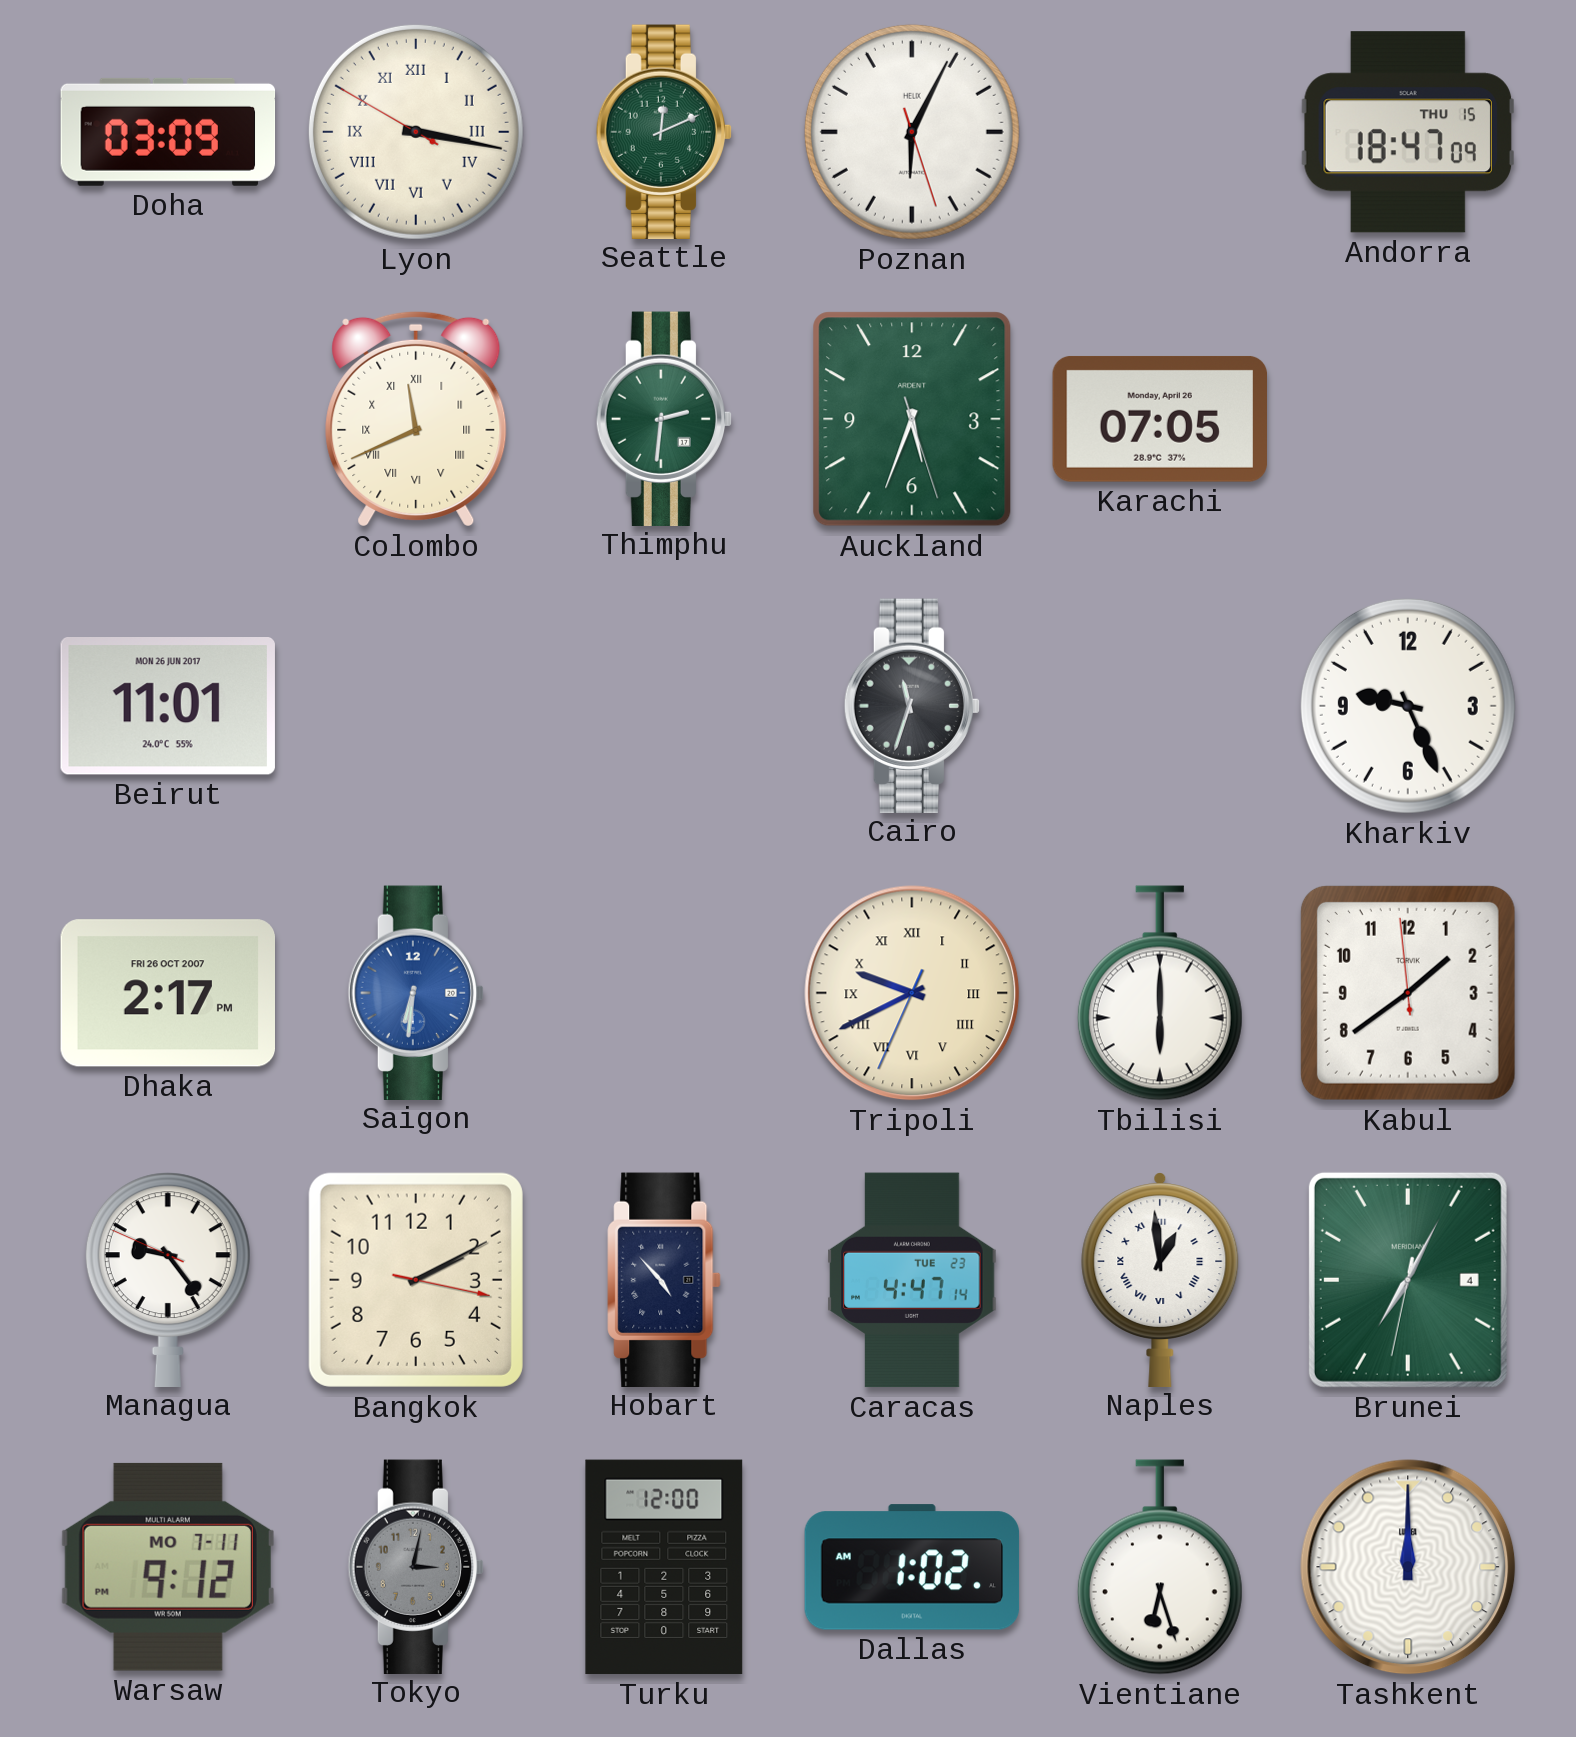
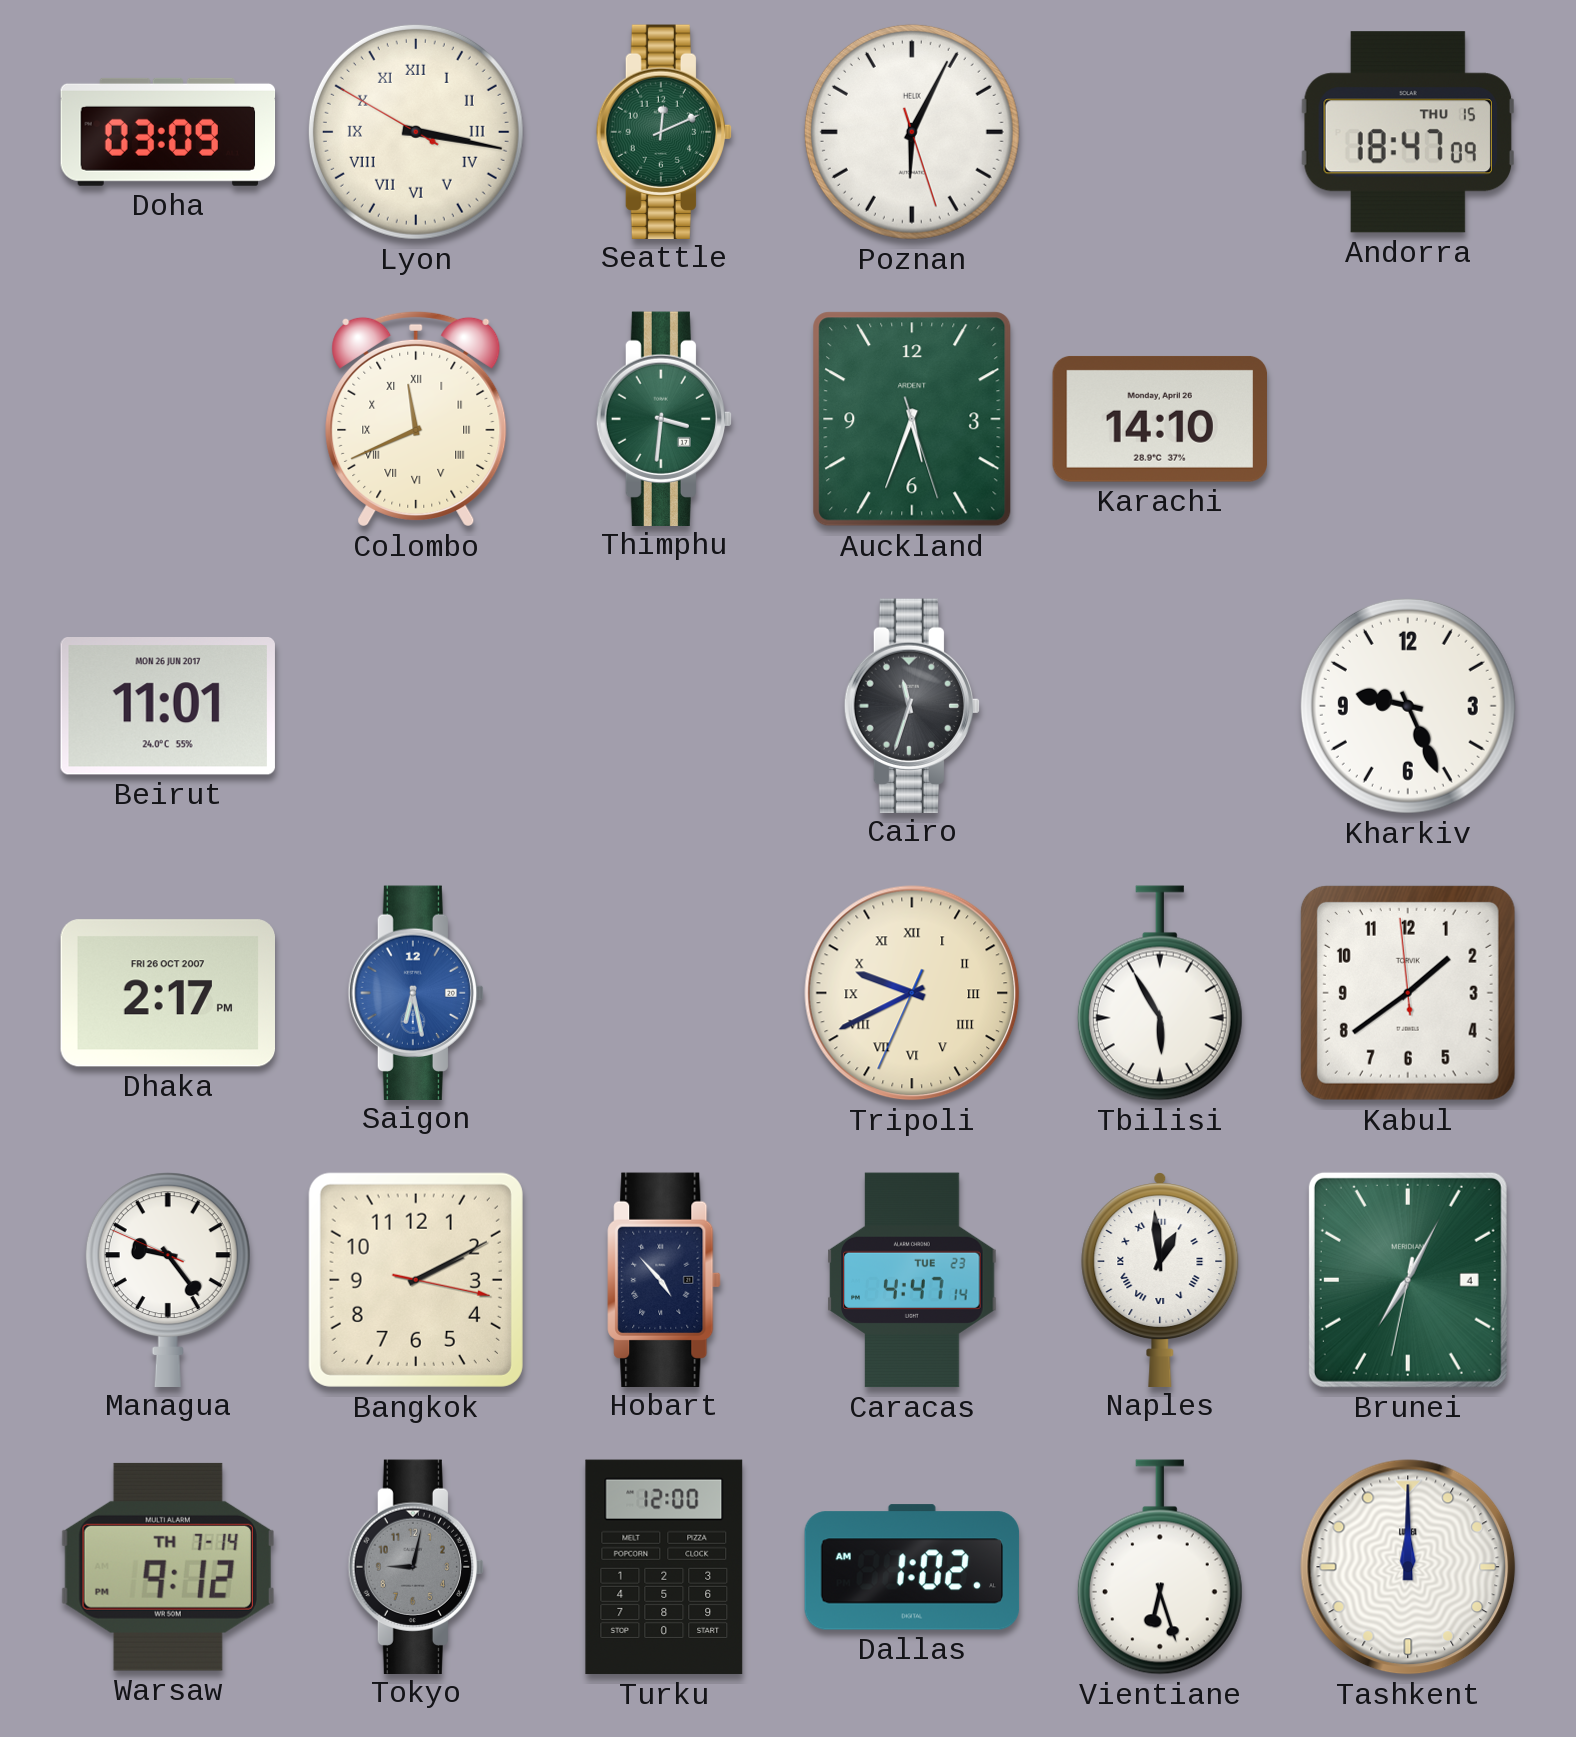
Thimphu: 2:31 -> 3:31 (663, 418)
Karachi: 07:05 -> 14:10 (1159, 419)
Saigon: 6:31 -> 6:28 (415, 992)
Tbilisi: 6:00 -> 5:55 (1160, 993)
Warsaw date: MO 7-11 -> TH 7-14 (168, 1567)
Tokyo: 3:02 -> 9:02 (415, 1566)
